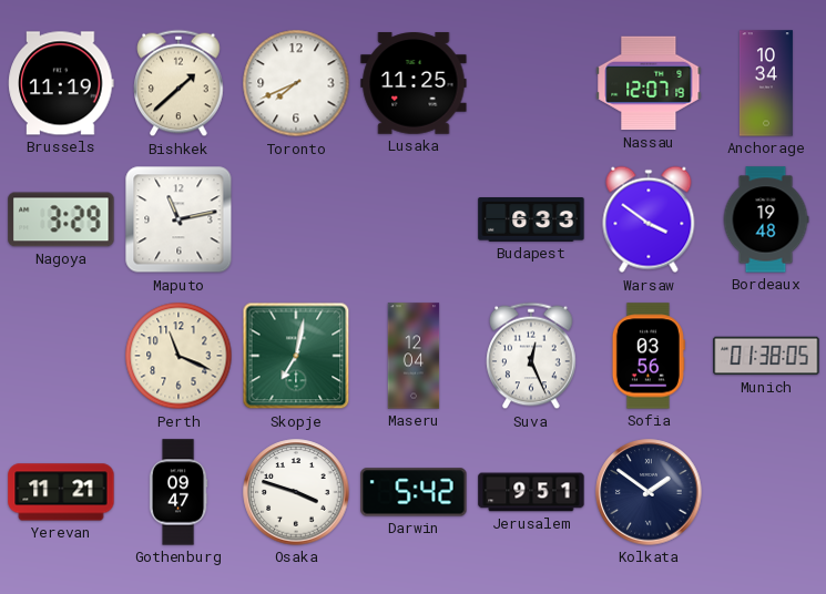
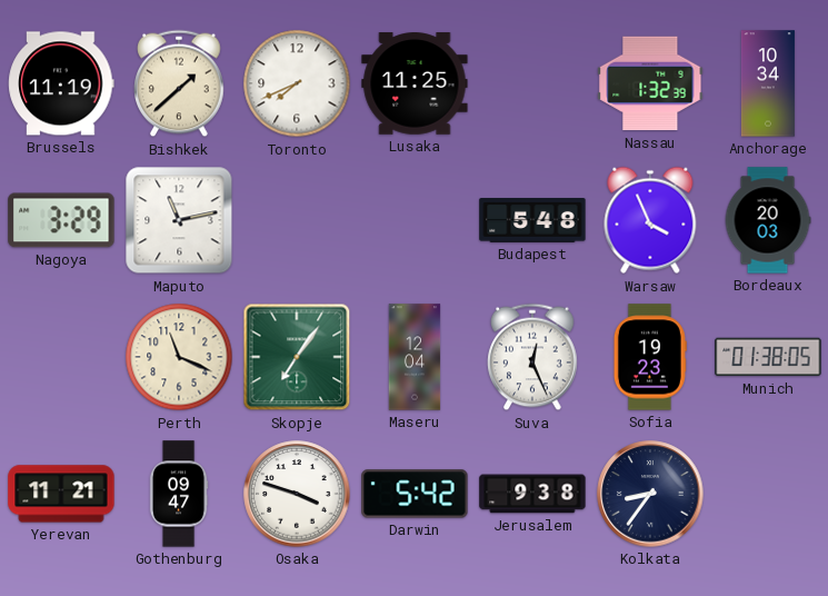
Nassau: 12:07 -> 1:32 (650, 83)
Budapest: 6:33 -> 5:48 (532, 221)
Warsaw: 3:51 -> 3:56 (650, 220)
Bordeaux: 19:48 -> 20:03 (768, 220)
Skopje: 7:02 -> 7:06 (297, 357)
Sofia: 03:56 -> 19:23 (650, 357)
Jerusalem: 9:51 -> 9:38 (532, 494)
Kolkata: 1:51 -> 8:36 (650, 494)
